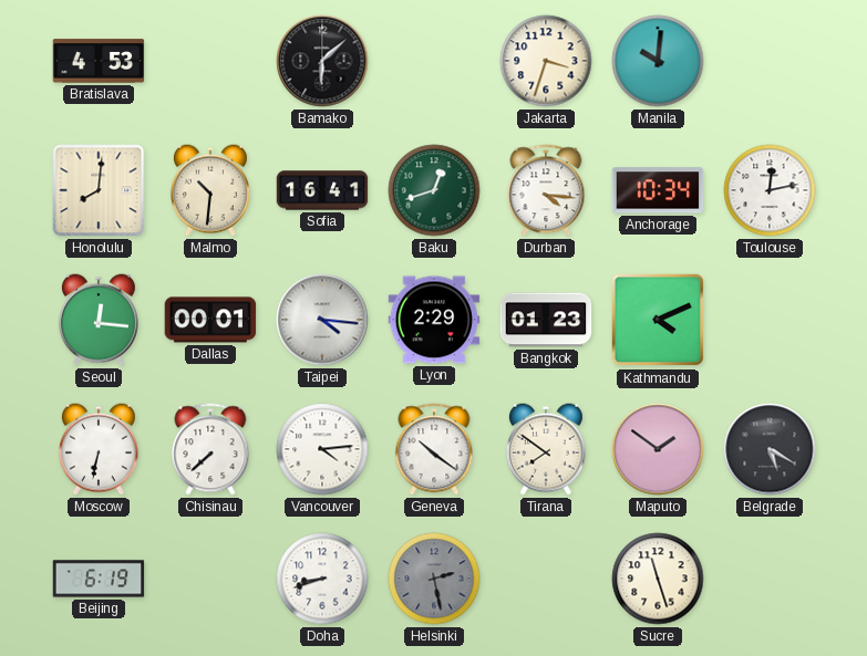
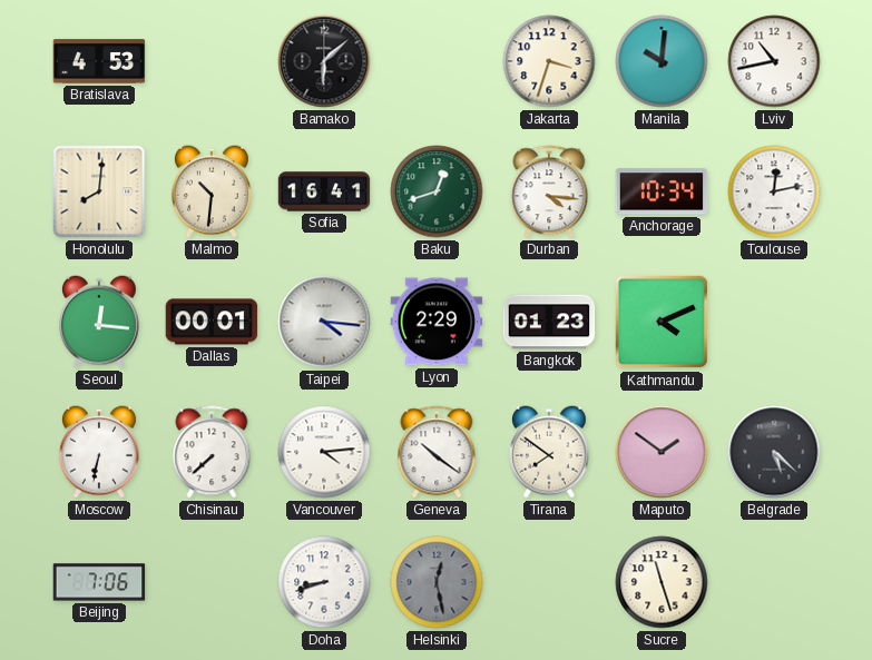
Lviv: none -> 10:43 (774, 61)
Belgrade: 5:20 -> 5:22 (774, 452)
Beijing: 6:19 -> 7:06 (99, 582)
Helsinki: 2:28 -> 12:28 (437, 582)
